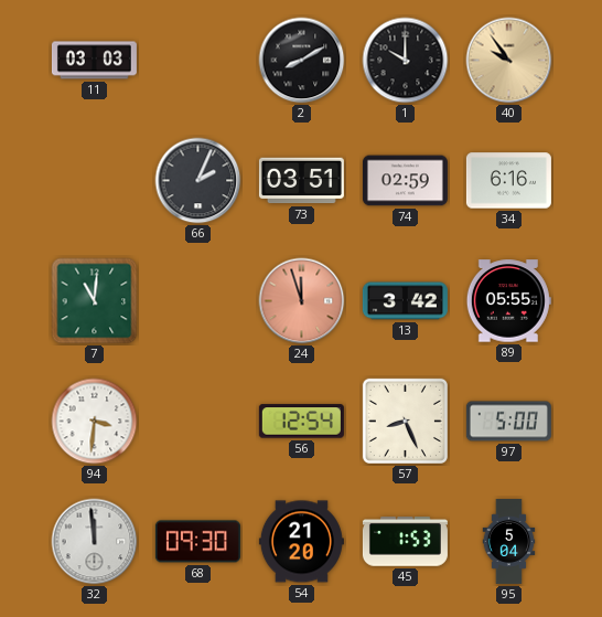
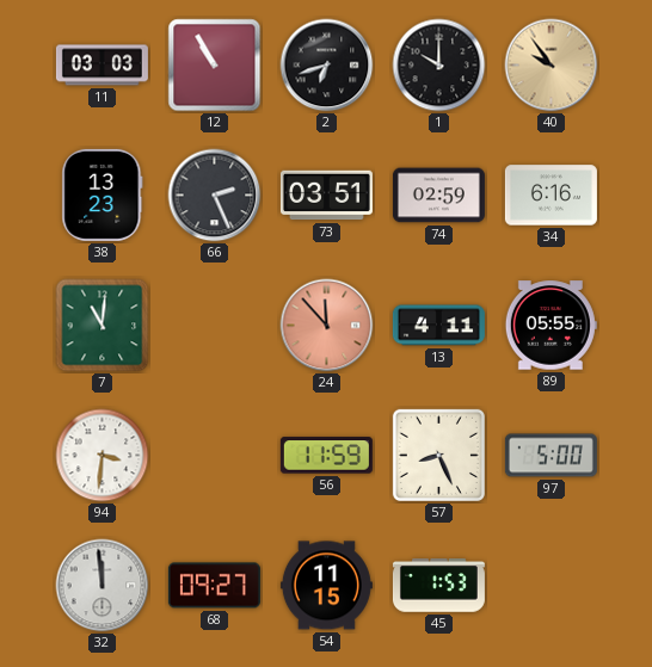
12: none -> 10:55 (215, 66)
2: 8:10 -> 6:42 (327, 66)
38: none -> 13:23 (103, 194)
66: 2:04 -> 2:26 (215, 196)
24: 11:57 -> 11:53 (327, 326)
13: 3:42 -> 4:11 (438, 326)
56: 12:54 -> 11:59 (326, 456)
68: 09:30 -> 09:27 (214, 586)
54: 21:20 -> 11:15 (326, 586)
95: 5:04 -> none (509, 541)
